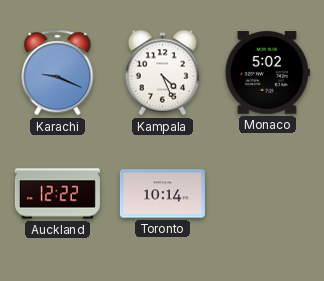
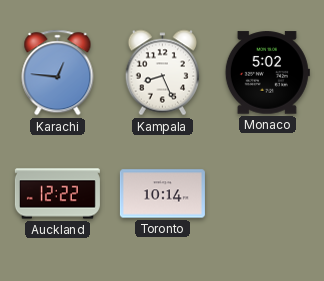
Karachi: 9:19 -> 12:46 (58, 73)
Kampala: 4:26 -> 8:26 (162, 73)
